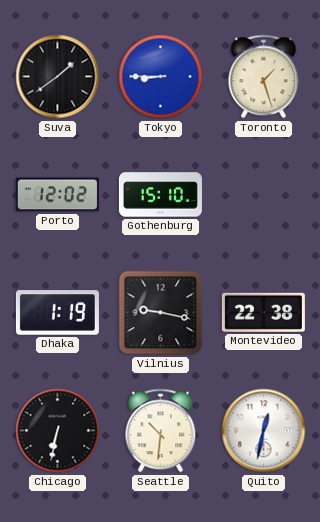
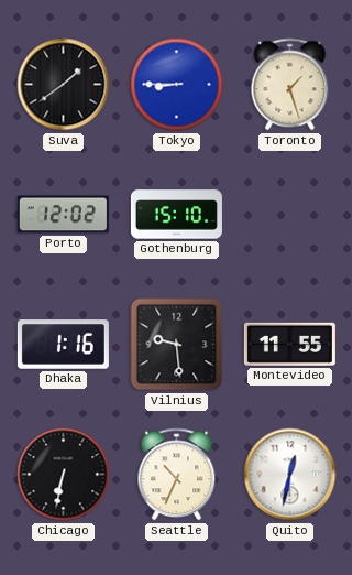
Dhaka: 1:19 -> 1:16 (63, 345)
Vilnius: 9:17 -> 9:29 (177, 345)
Montevideo: 22:38 -> 11:55 (289, 344)
Seattle: 10:31 -> 10:34 (177, 475)
